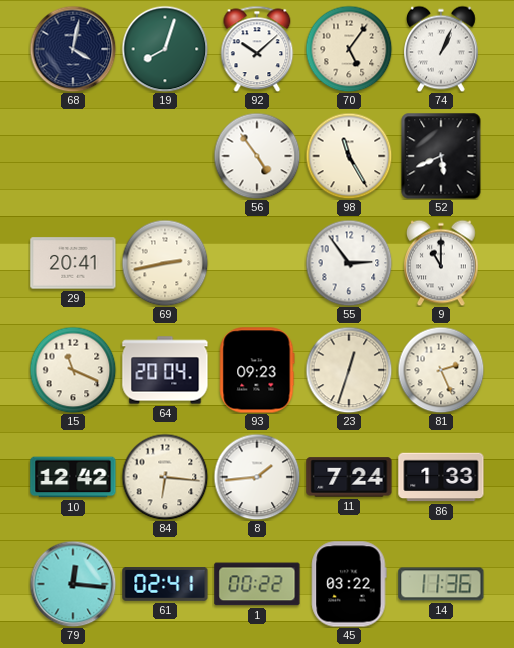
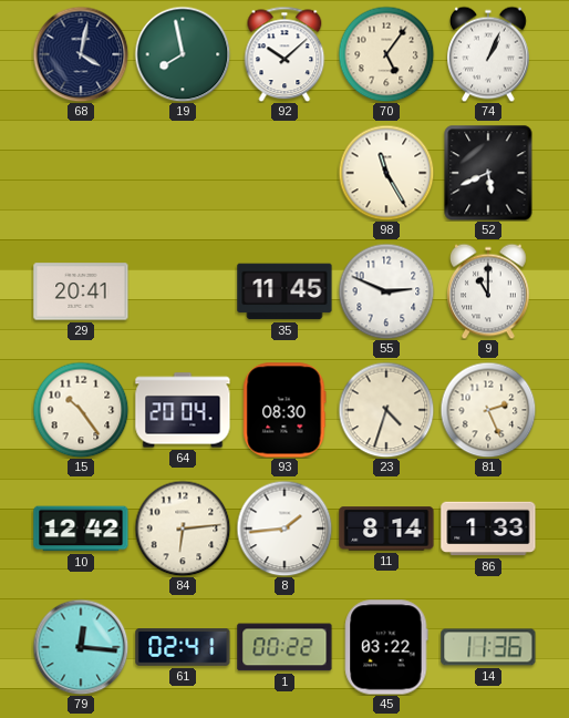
19: 8:03 -> 7:58 (183, 54)
56: 4:54 -> none (257, 156)
69: 2:43 -> none (165, 263)
35: none -> 11:45 (284, 291)
55: 2:54 -> 2:49 (386, 291)
15: 11:19 -> 10:24 (81, 410)
93: 09:23 -> 08:30 (284, 410)
23: 12:33 -> 4:33 (386, 410)
84: 6:16 -> 6:14 (183, 529)
11: 7:24 -> 8:14 (386, 529)
